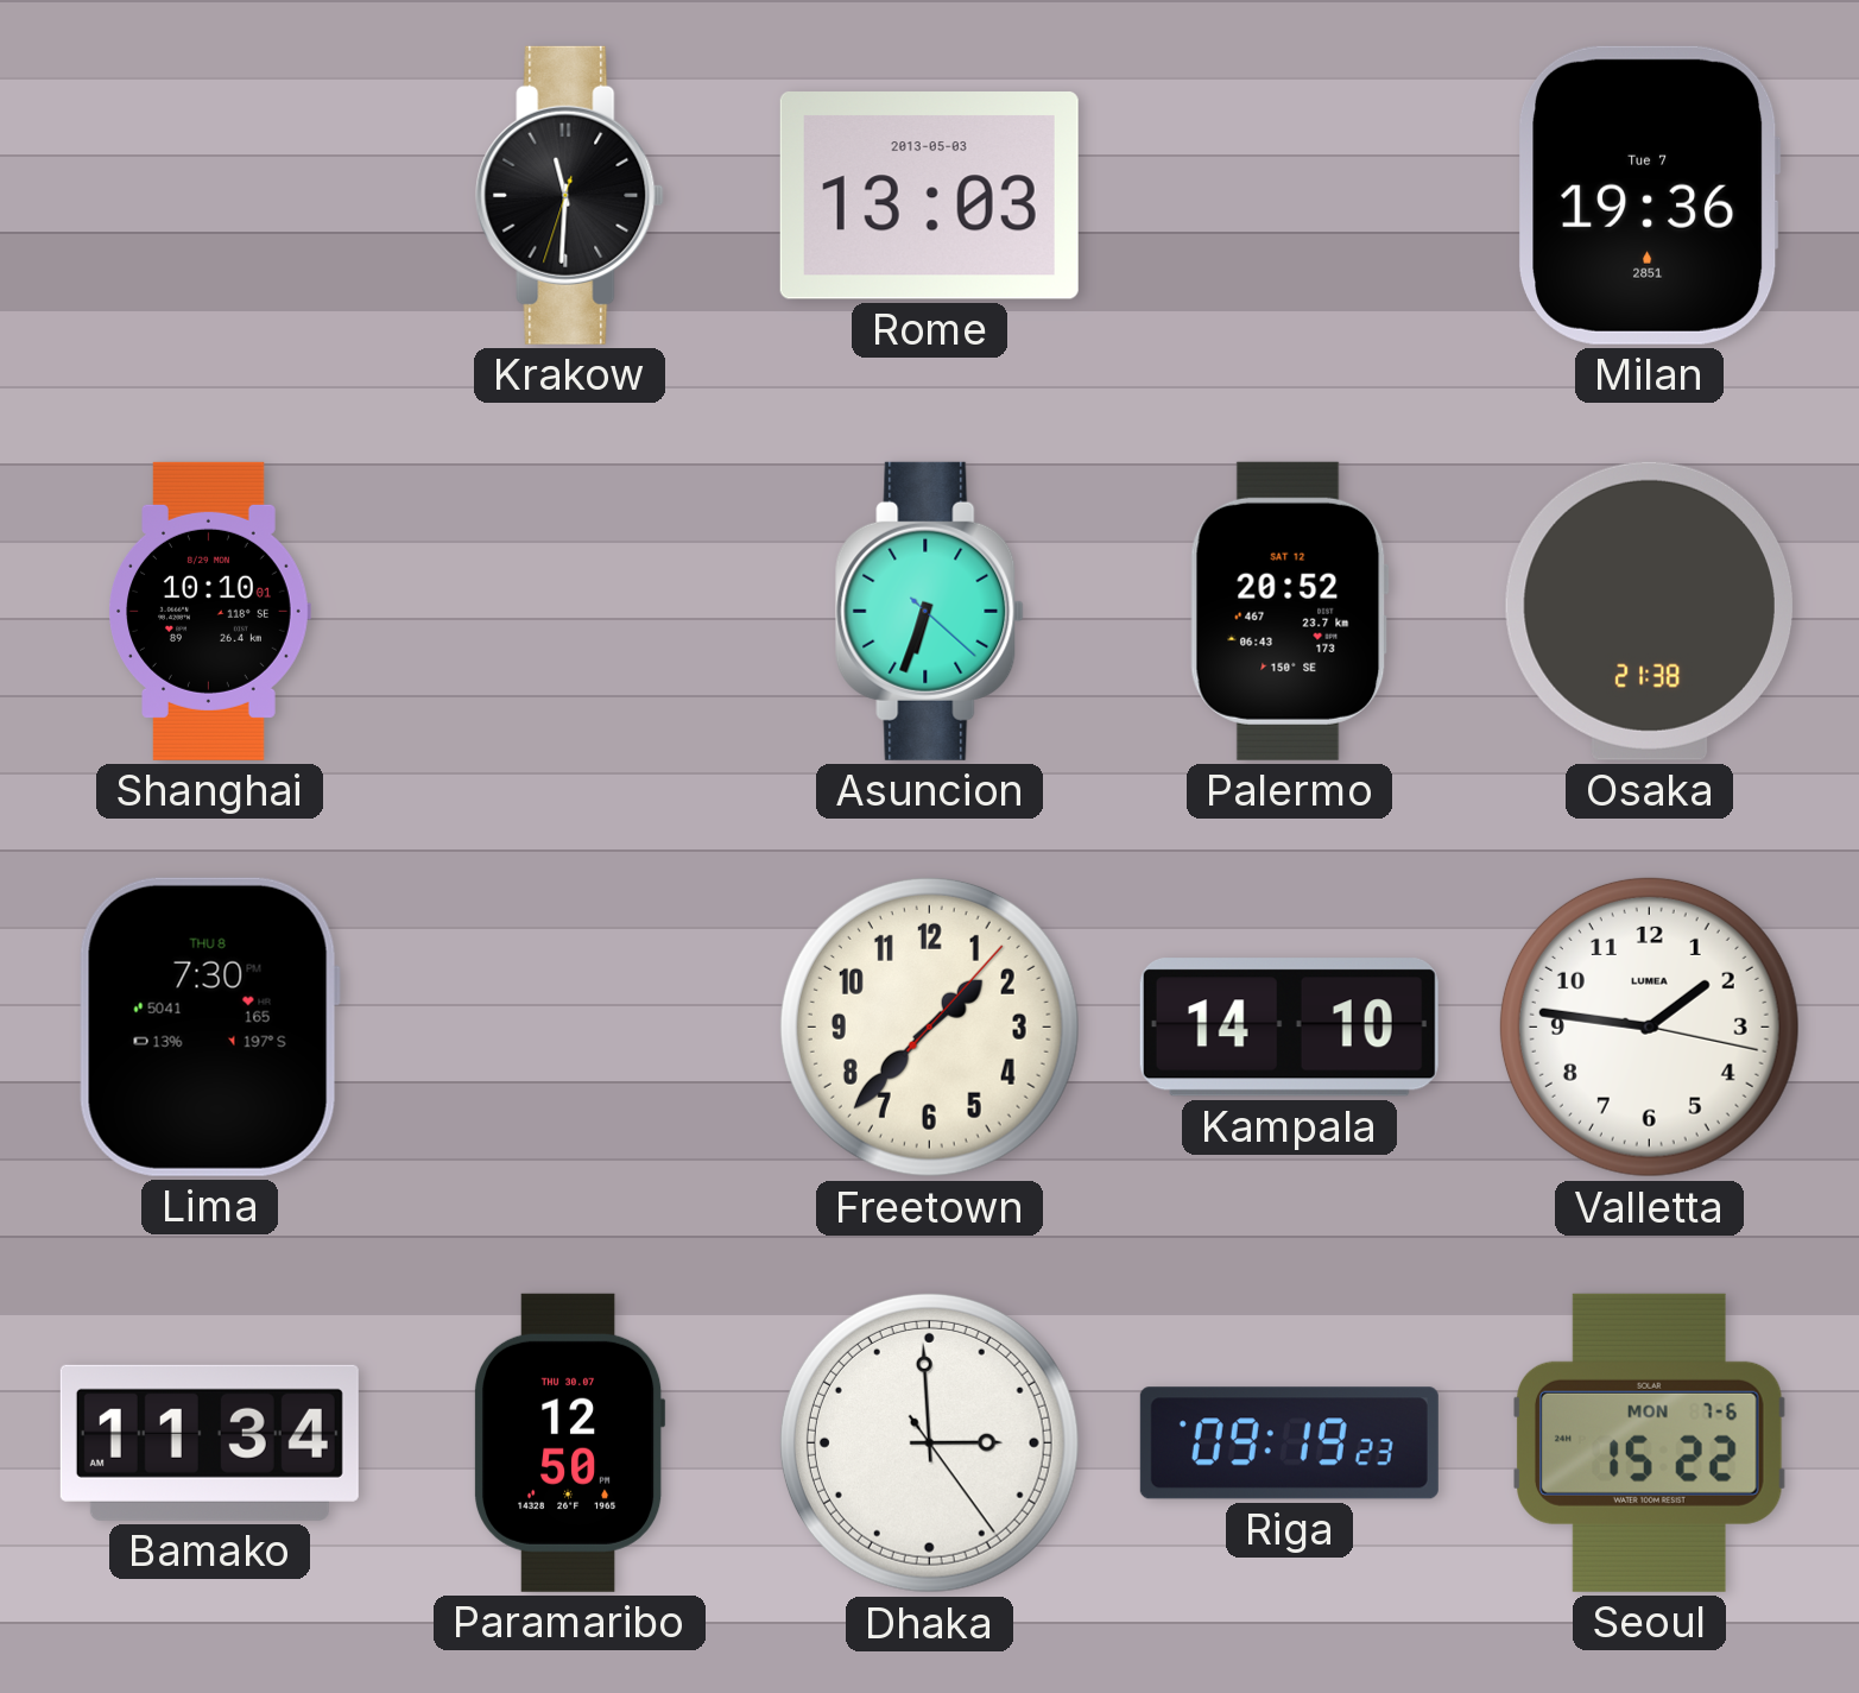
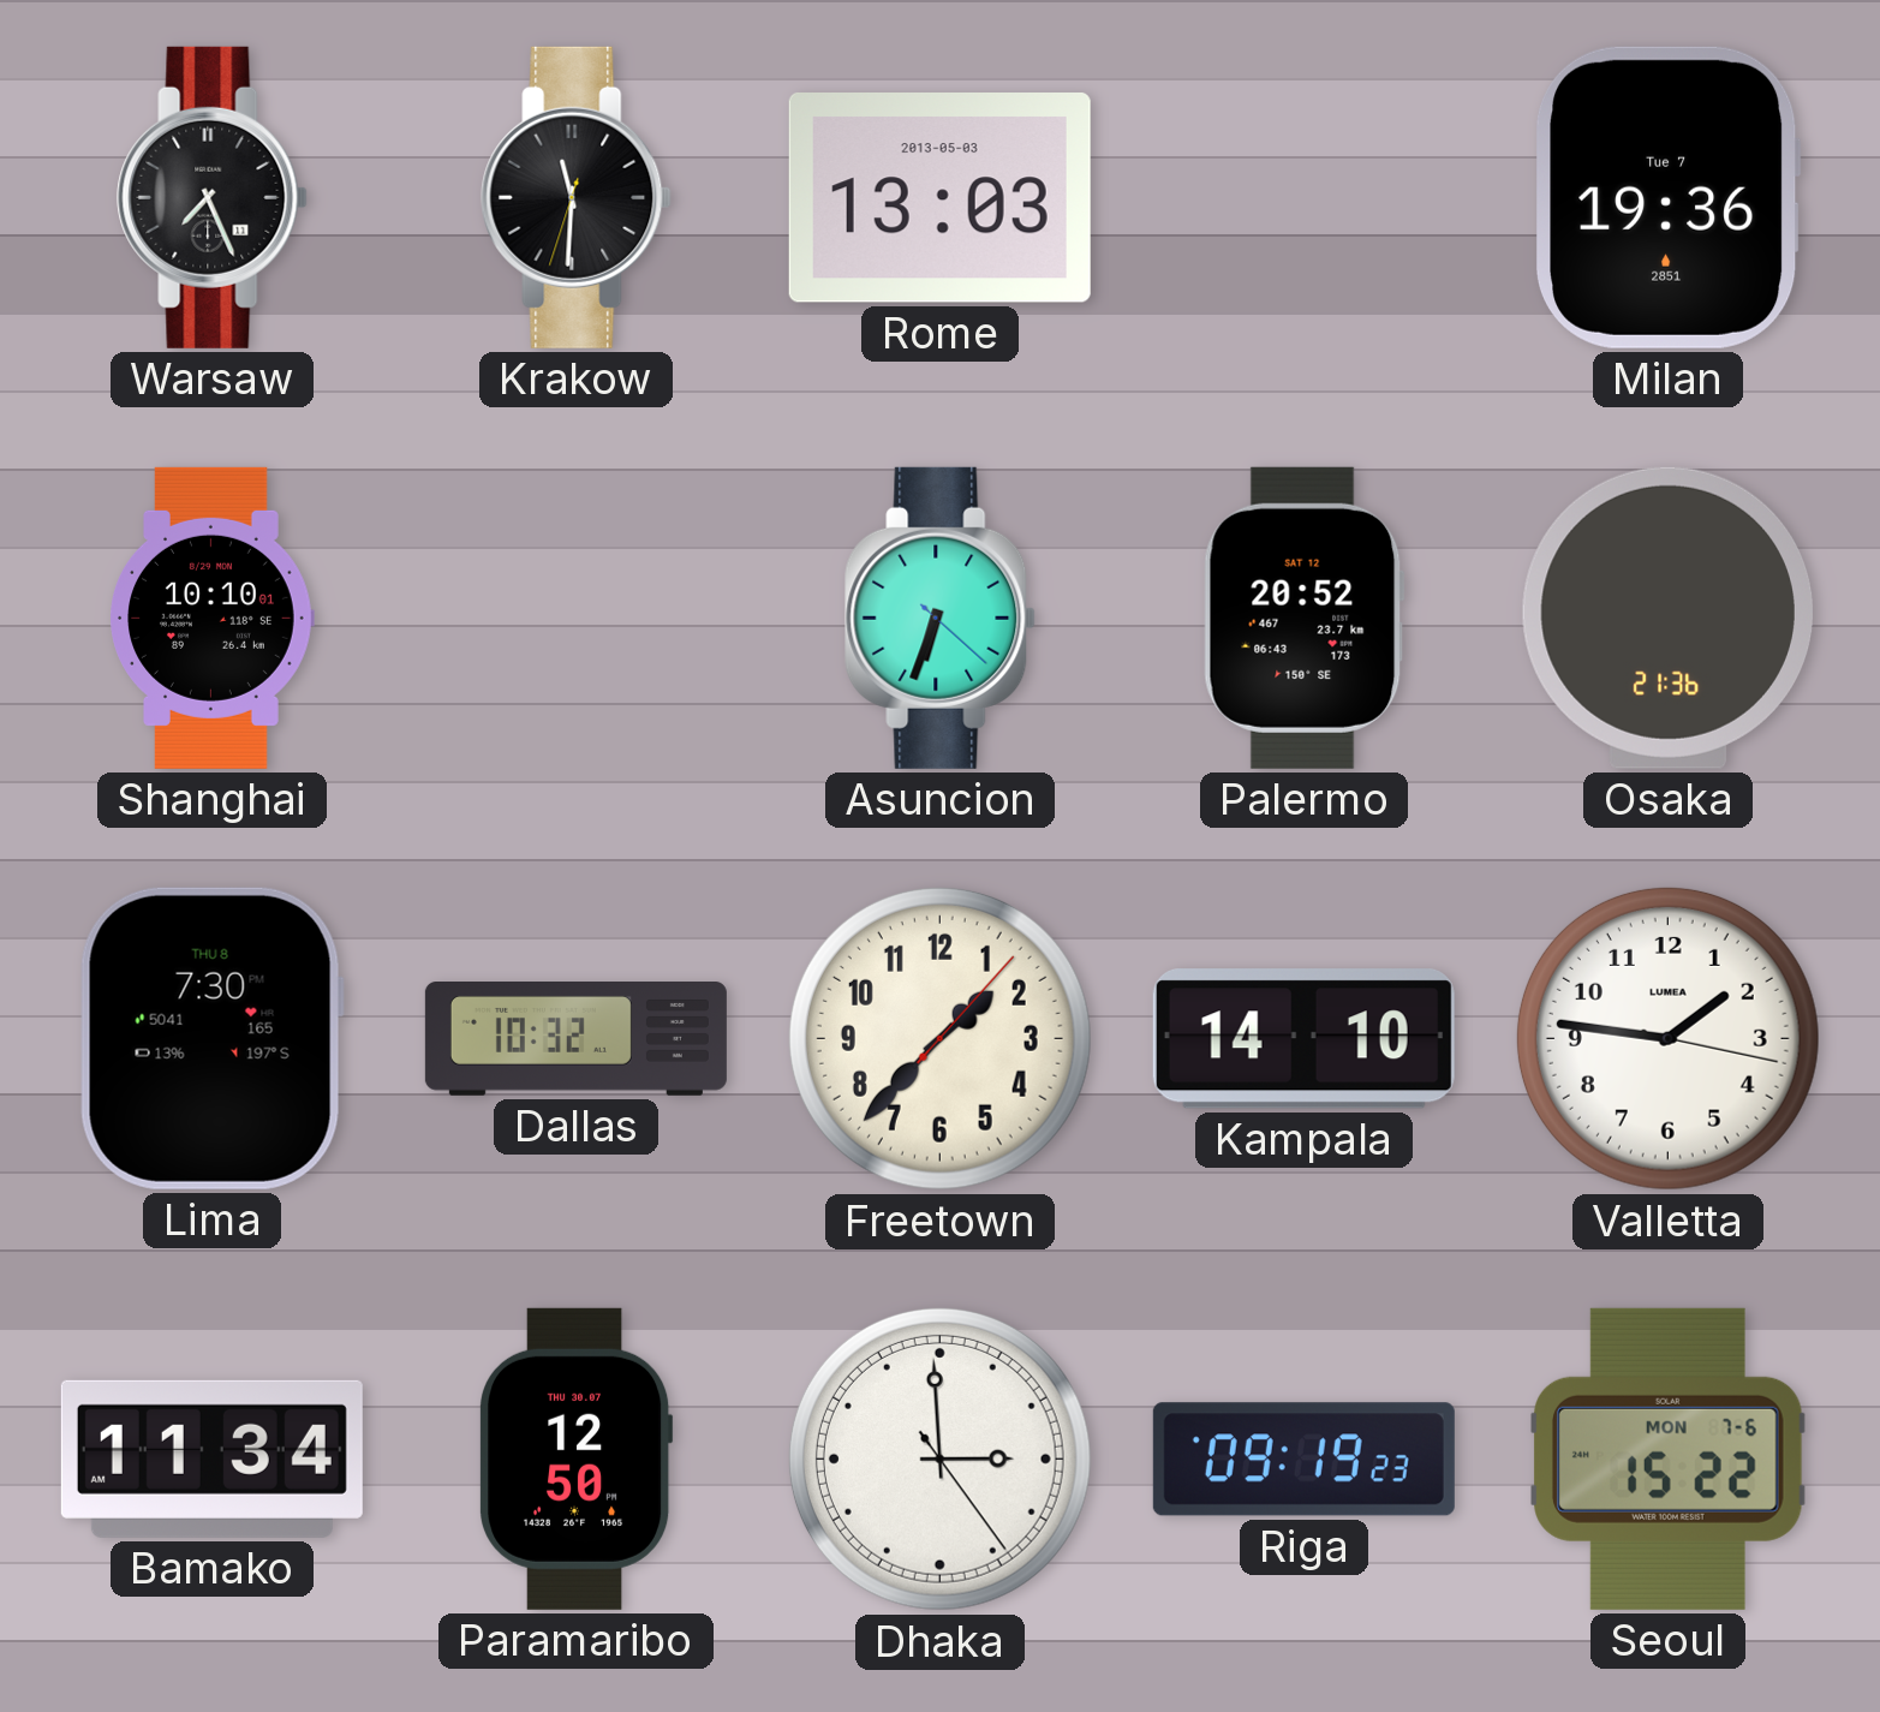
Warsaw: none -> 7:26 (213, 197)
Osaka: 21:38 -> 21:36 (1667, 618)
Dallas: none -> 10:32 (575, 1039)
